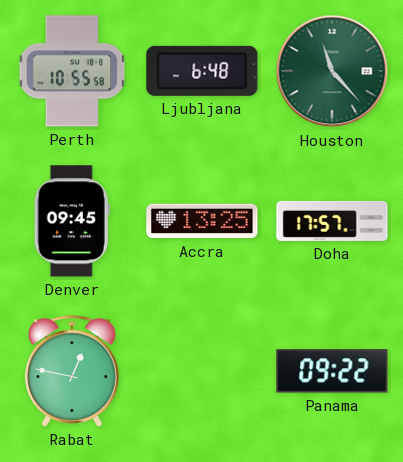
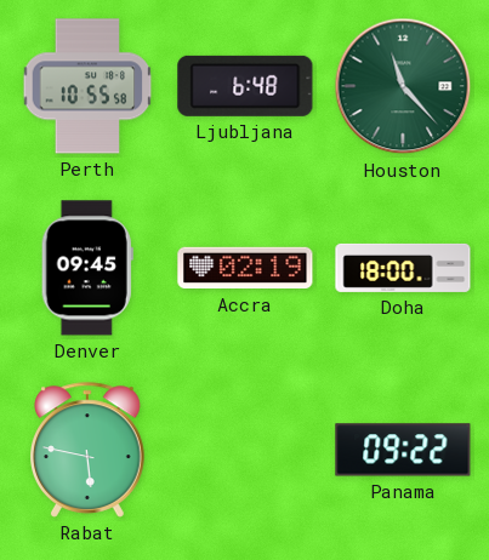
Accra: 13:25 -> 02:19 (245, 268)
Doha: 17:57 -> 18:00 (403, 268)
Rabat: 12:47 -> 5:47 (89, 450)
